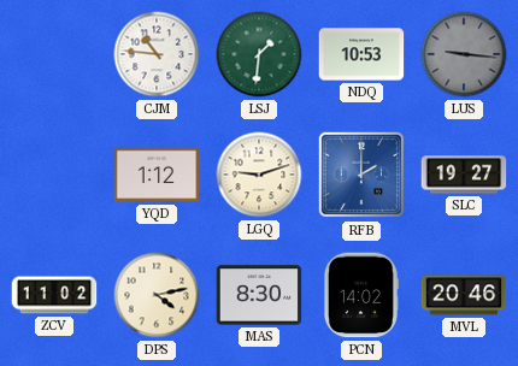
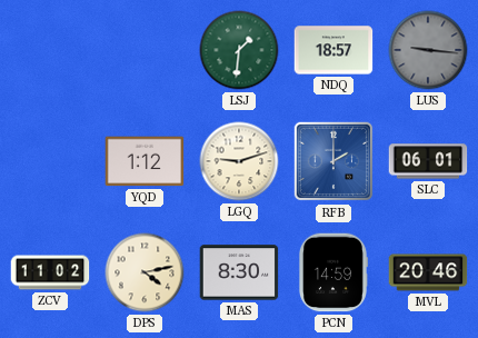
CJM: 10:46 -> none (157, 54)
NDQ: 10:53 -> 18:57 (333, 50)
SLC: 19:27 -> 06:01 (428, 161)
PCN: 14:02 -> 14:59 (332, 272)
